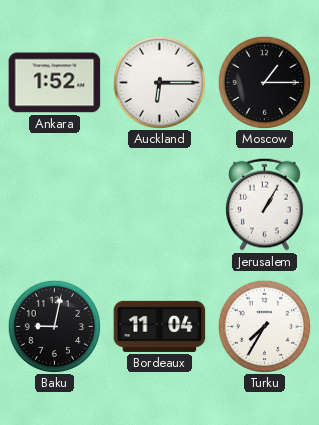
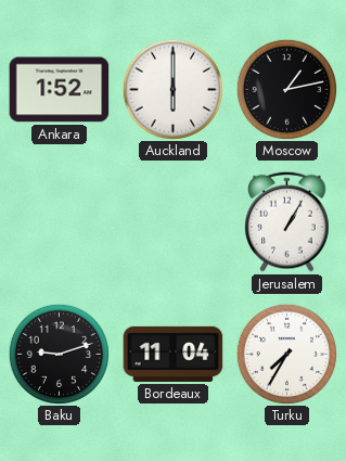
Auckland: 6:15 -> 6:00 (172, 89)
Moscow: 1:15 -> 1:13 (286, 89)
Baku: 9:02 -> 9:12 (59, 354)
